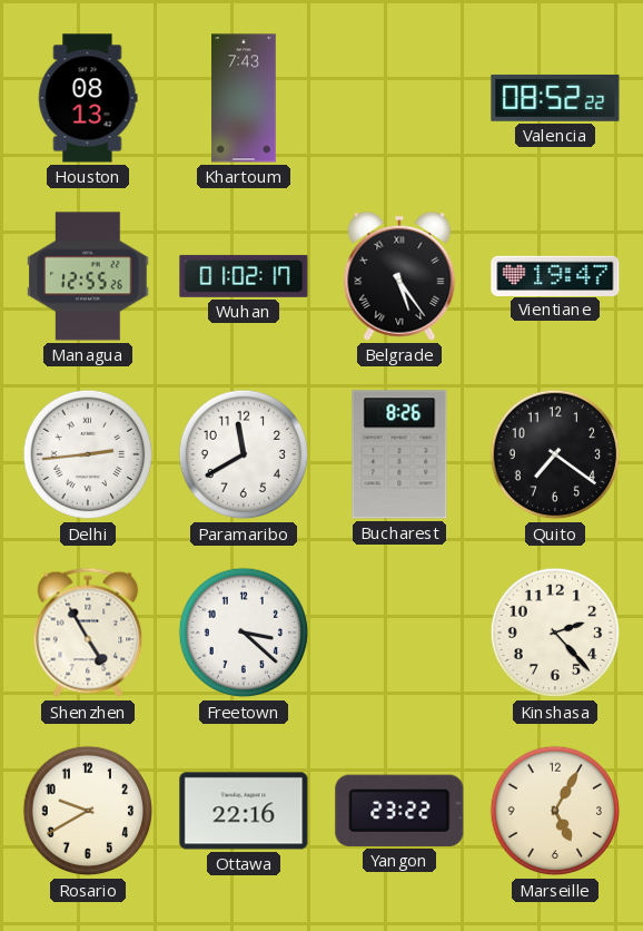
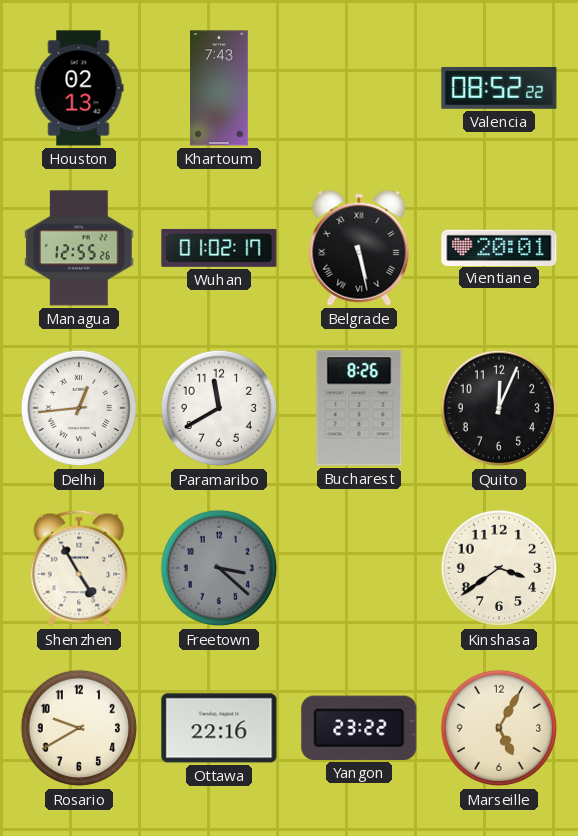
Houston: 08:13 -> 02:13 (79, 88)
Belgrade: 5:24 -> 5:28 (359, 248)
Vientiane: 19:47 -> 20:01 (499, 247)
Delhi: 2:44 -> 12:44 (79, 408)
Quito: 7:21 -> 12:04 (499, 408)
Freetown dial: white -> grey (219, 568)
Kinshasa: 2:23 -> 3:39 (499, 568)
